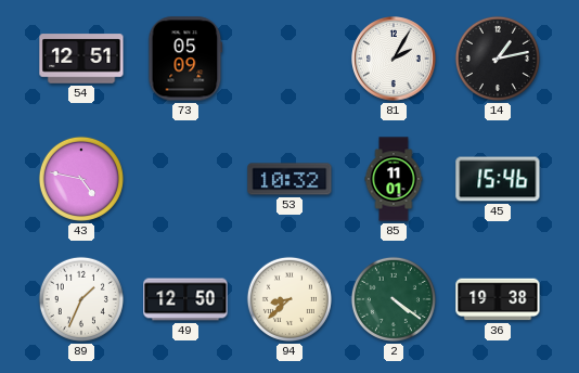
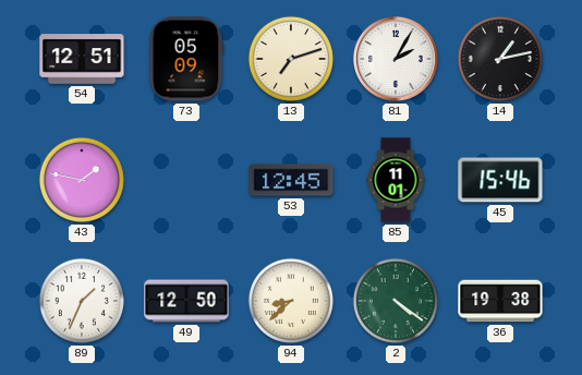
13: none -> 7:12 (291, 59)
43: 4:47 -> 1:47 (82, 180)
53: 10:32 -> 12:45 (291, 180)
